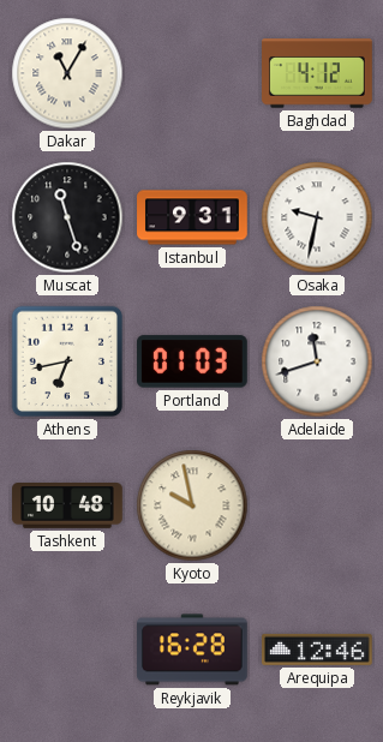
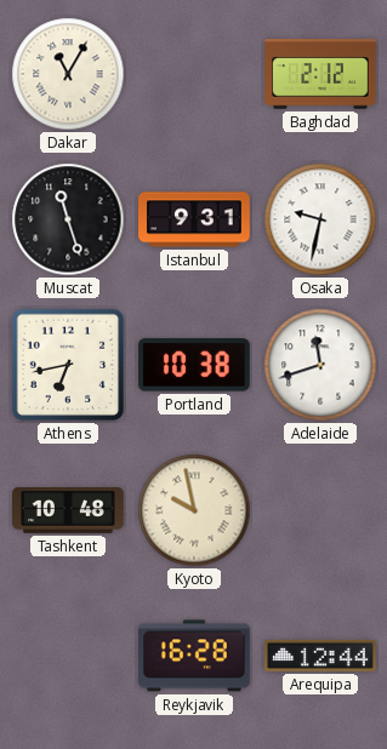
Baghdad: 4:12 -> 2:12 (320, 74)
Portland: 01:03 -> 10:38 (195, 365)
Arequipa: 12:46 -> 12:44 (321, 656)
